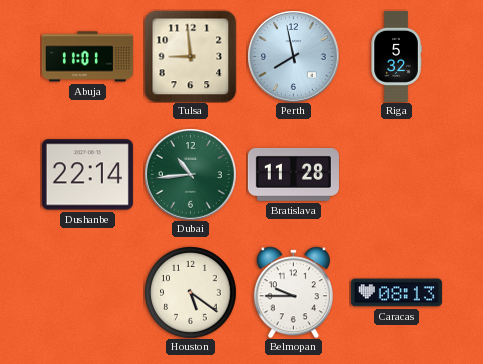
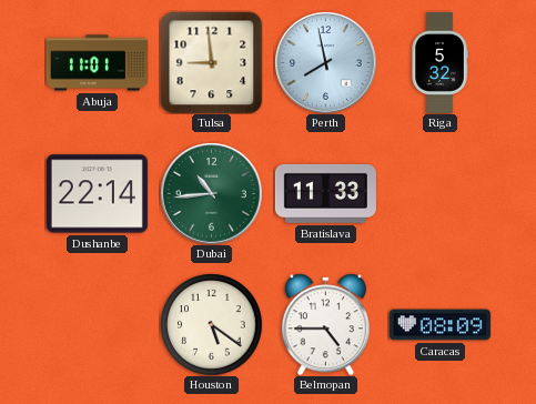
Bratislava: 11:28 -> 11:33 (325, 193)
Belmopan: 9:45 -> 4:45 (325, 324)
Caracas: 08:13 -> 08:09 (439, 325)
